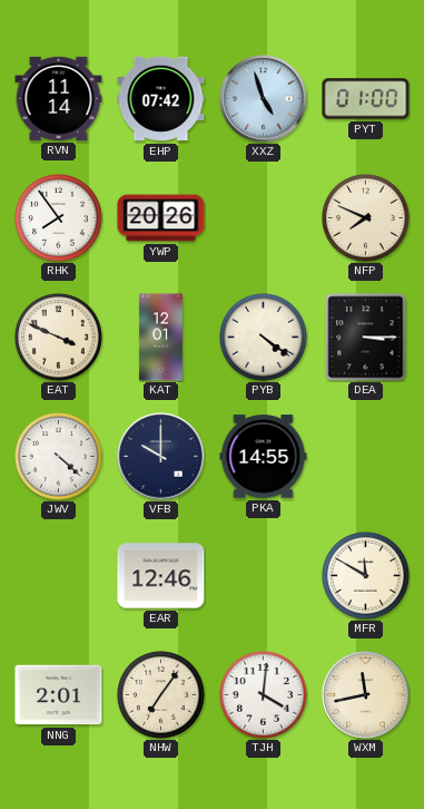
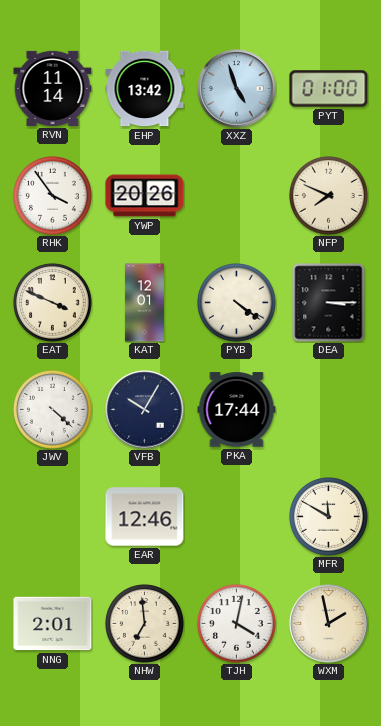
EHP: 07:42 -> 13:42 (145, 89)
RHK: 7:54 -> 3:54 (53, 196)
VFB: 10:00 -> 10:05 (145, 410)
PKA: 14:55 -> 17:44 (237, 410)
NHW: 7:06 -> 6:59 (145, 624)
TJH: 4:01 -> 4:02 (237, 624)
WXM: 11:43 -> 1:58 (329, 624)
